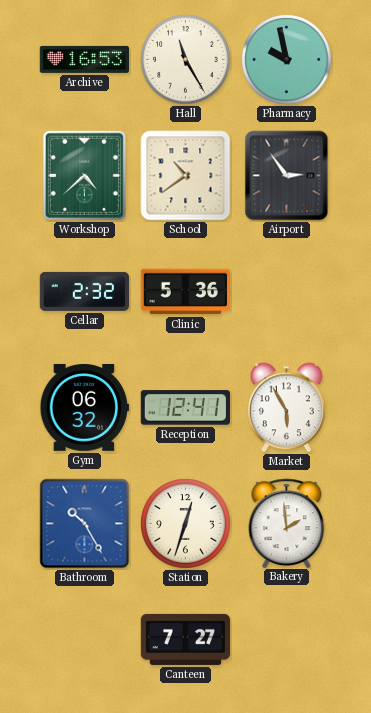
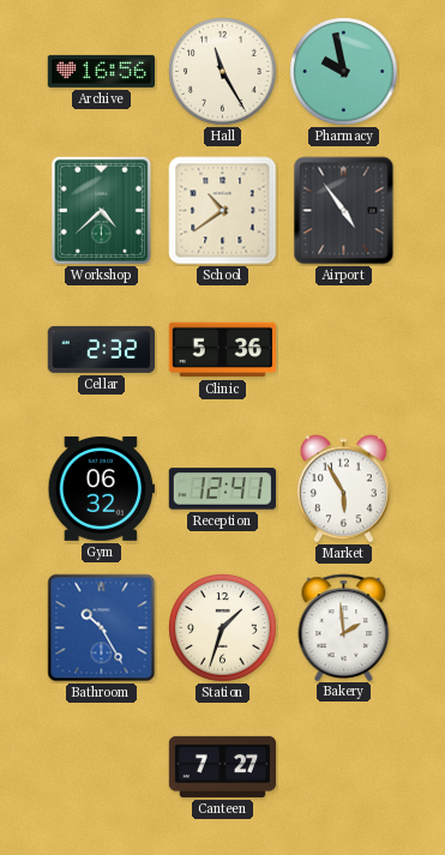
Archive: 16:53 -> 16:56 (101, 71)
Airport: 2:54 -> 4:54 (344, 211)
Station: 12:33 -> 1:33 (223, 628)
